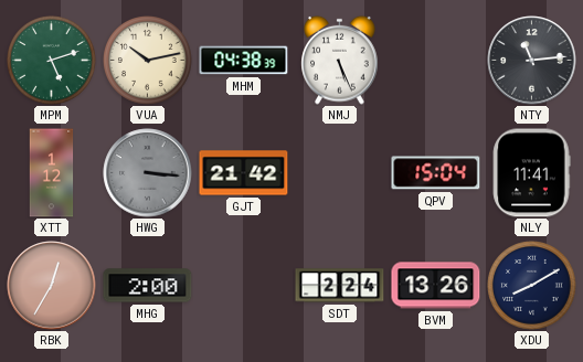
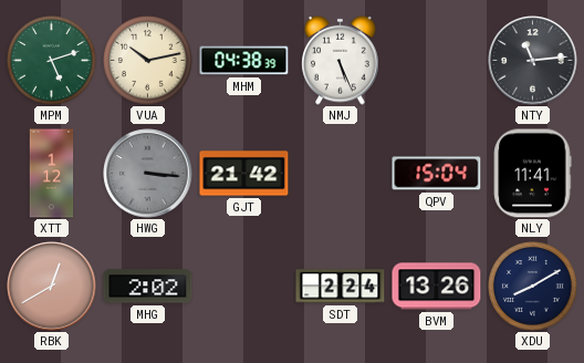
RBK: 12:35 -> 12:40 (52, 287)
MHG: 2:00 -> 2:02 (148, 287)
